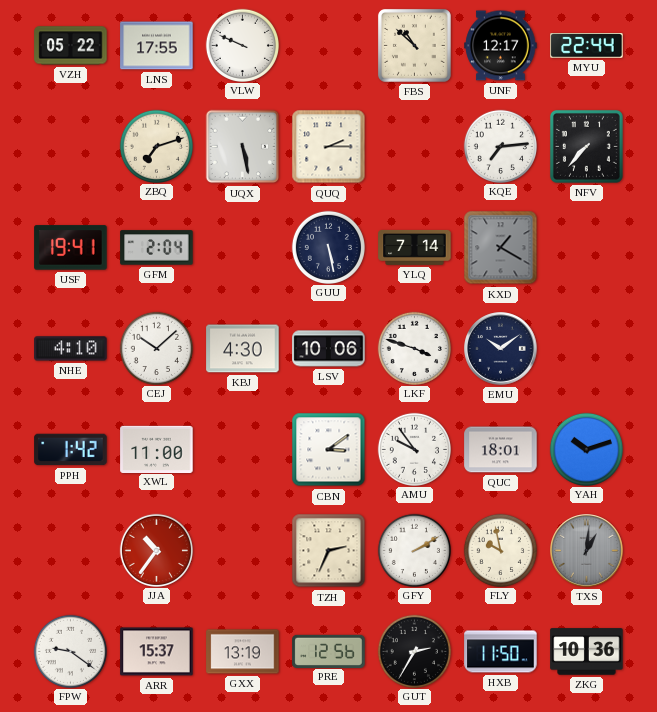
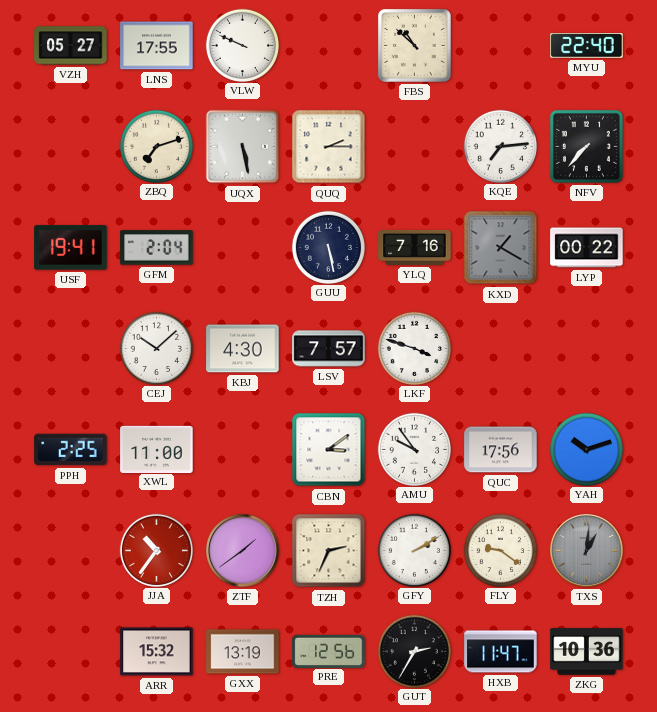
VZH: 05:22 -> 05:27 (71, 46)
UNF: 12:17 -> none (501, 46)
MYU: 22:44 -> 22:40 (587, 46)
YLQ: 7:14 -> 7:16 (415, 247)
LYP: none -> 00:22 (587, 248)
NHE: 4:10 -> none (71, 349)
LSV: 10:06 -> 7:57 (329, 349)
EMU: 10:09 -> none (501, 349)
PPH: 1:42 -> 2:25 (71, 450)
QUC: 18:01 -> 17:56 (501, 450)
ZTF: none -> 1:39 (243, 551)
FLY: 9:58 -> 9:21 (500, 550)
FPW: 9:21 -> none (70, 651)
ARR: 15:37 -> 15:32 (157, 652)
HXB: 11:50 -> 11:47 (501, 652)
